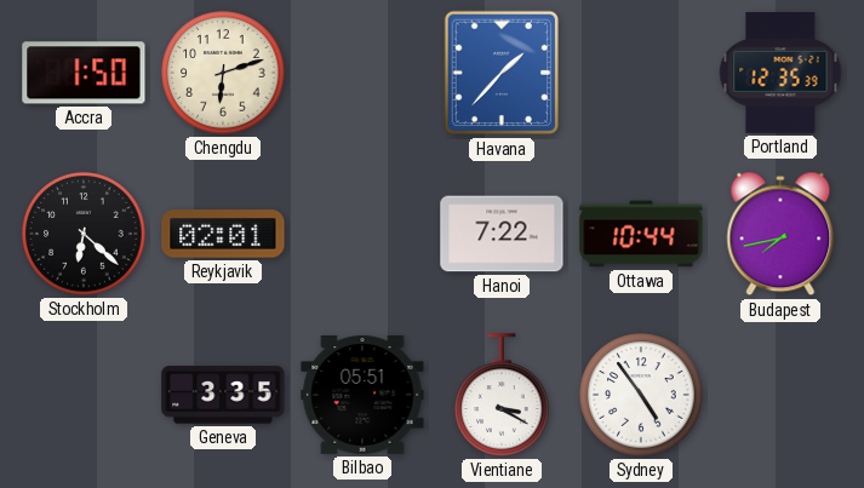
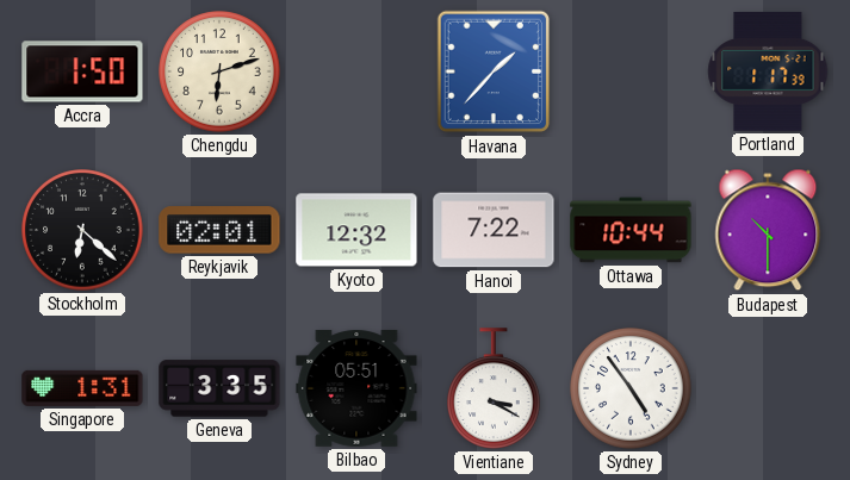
Portland: 12:35 -> 1:17 (768, 71)
Kyoto: none -> 12:32 (356, 230)
Budapest: 7:43 -> 10:30 (768, 230)
Singapore: none -> 1:31 (82, 388)
